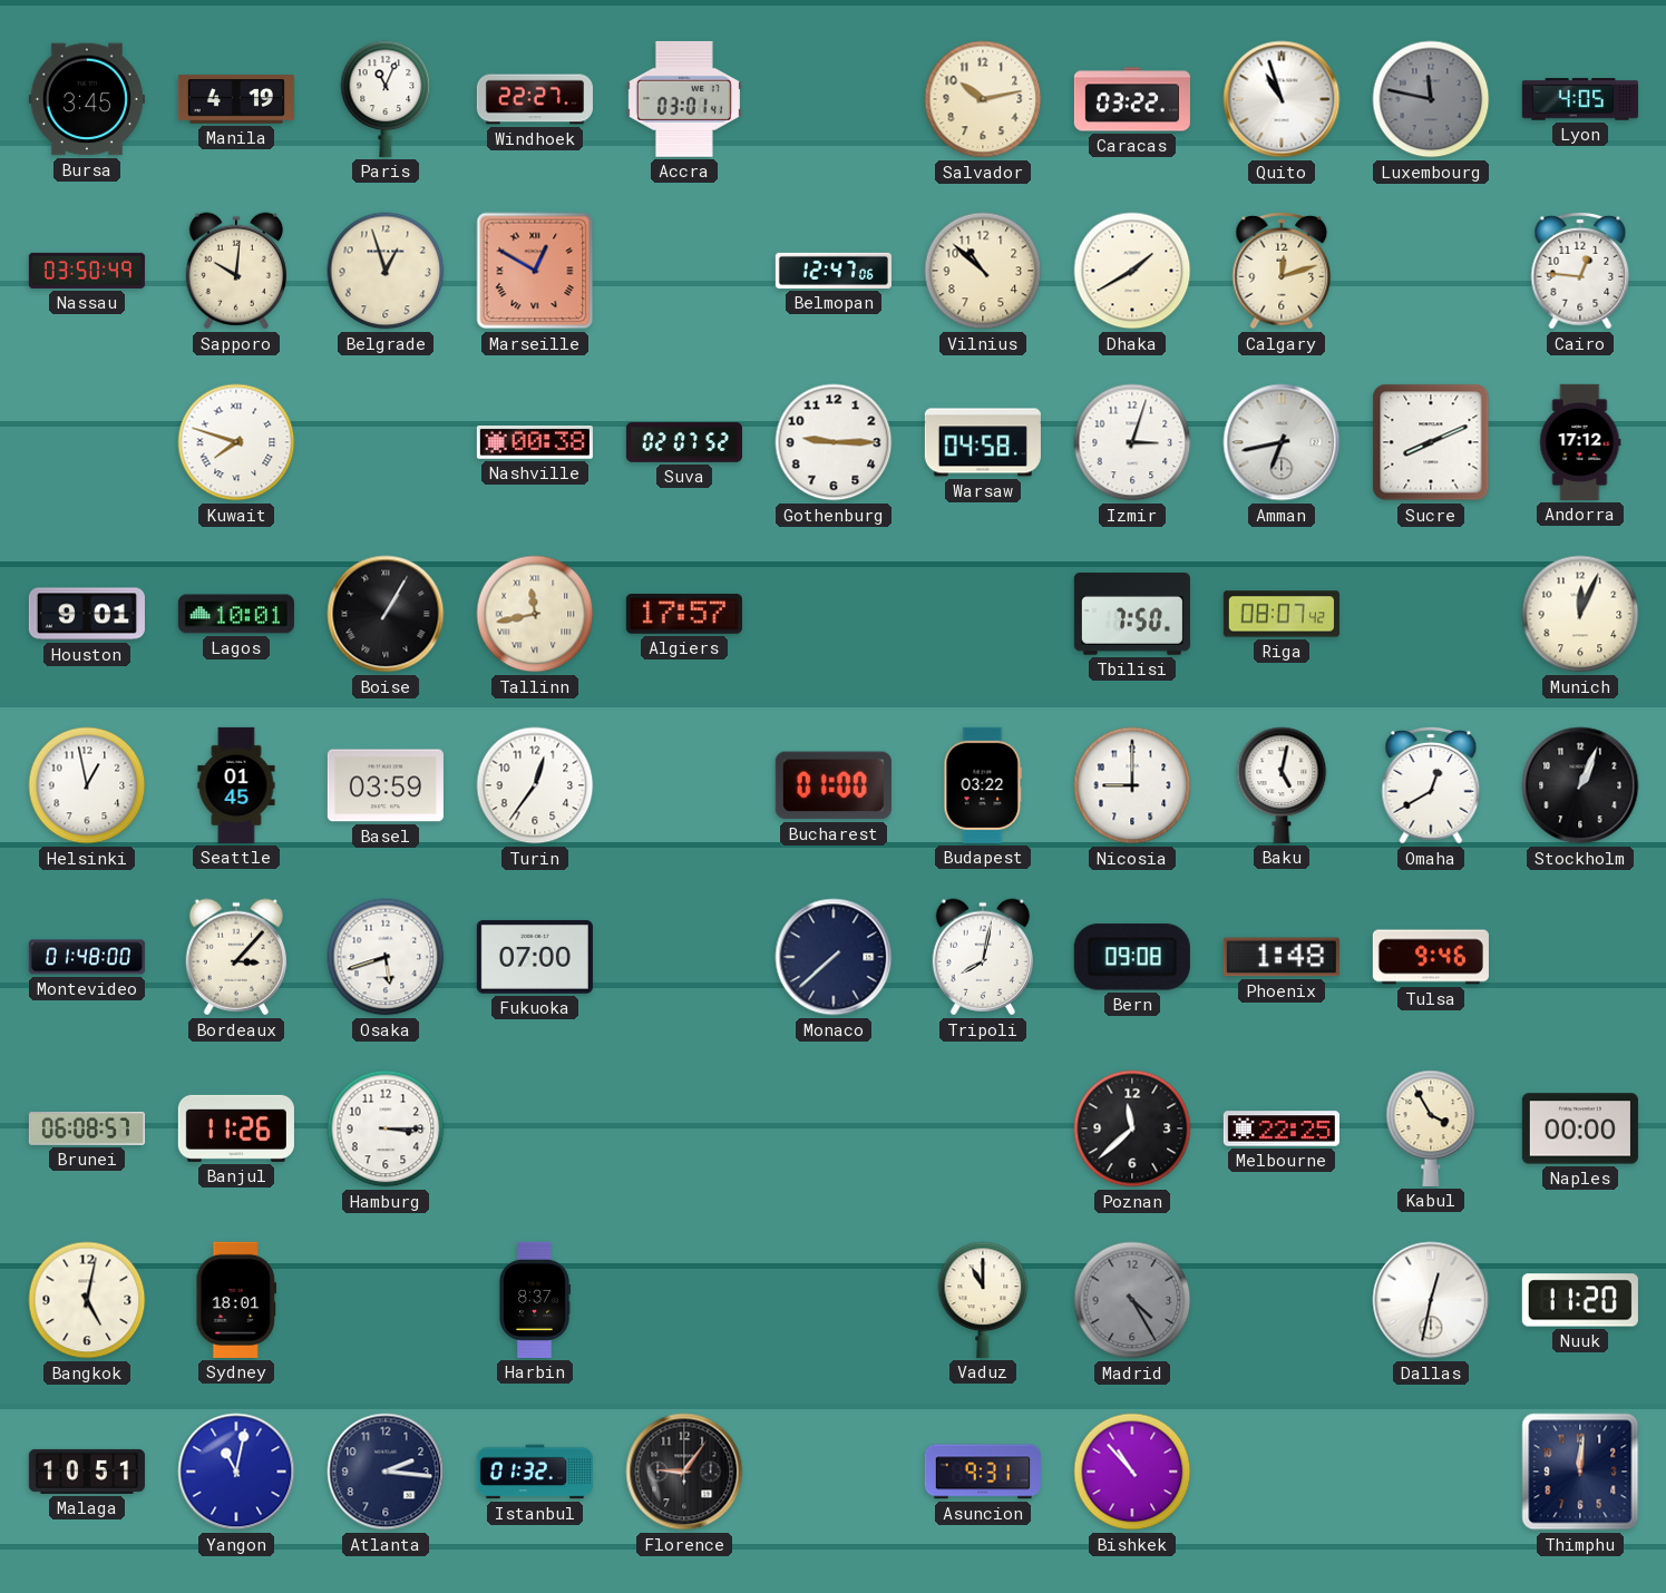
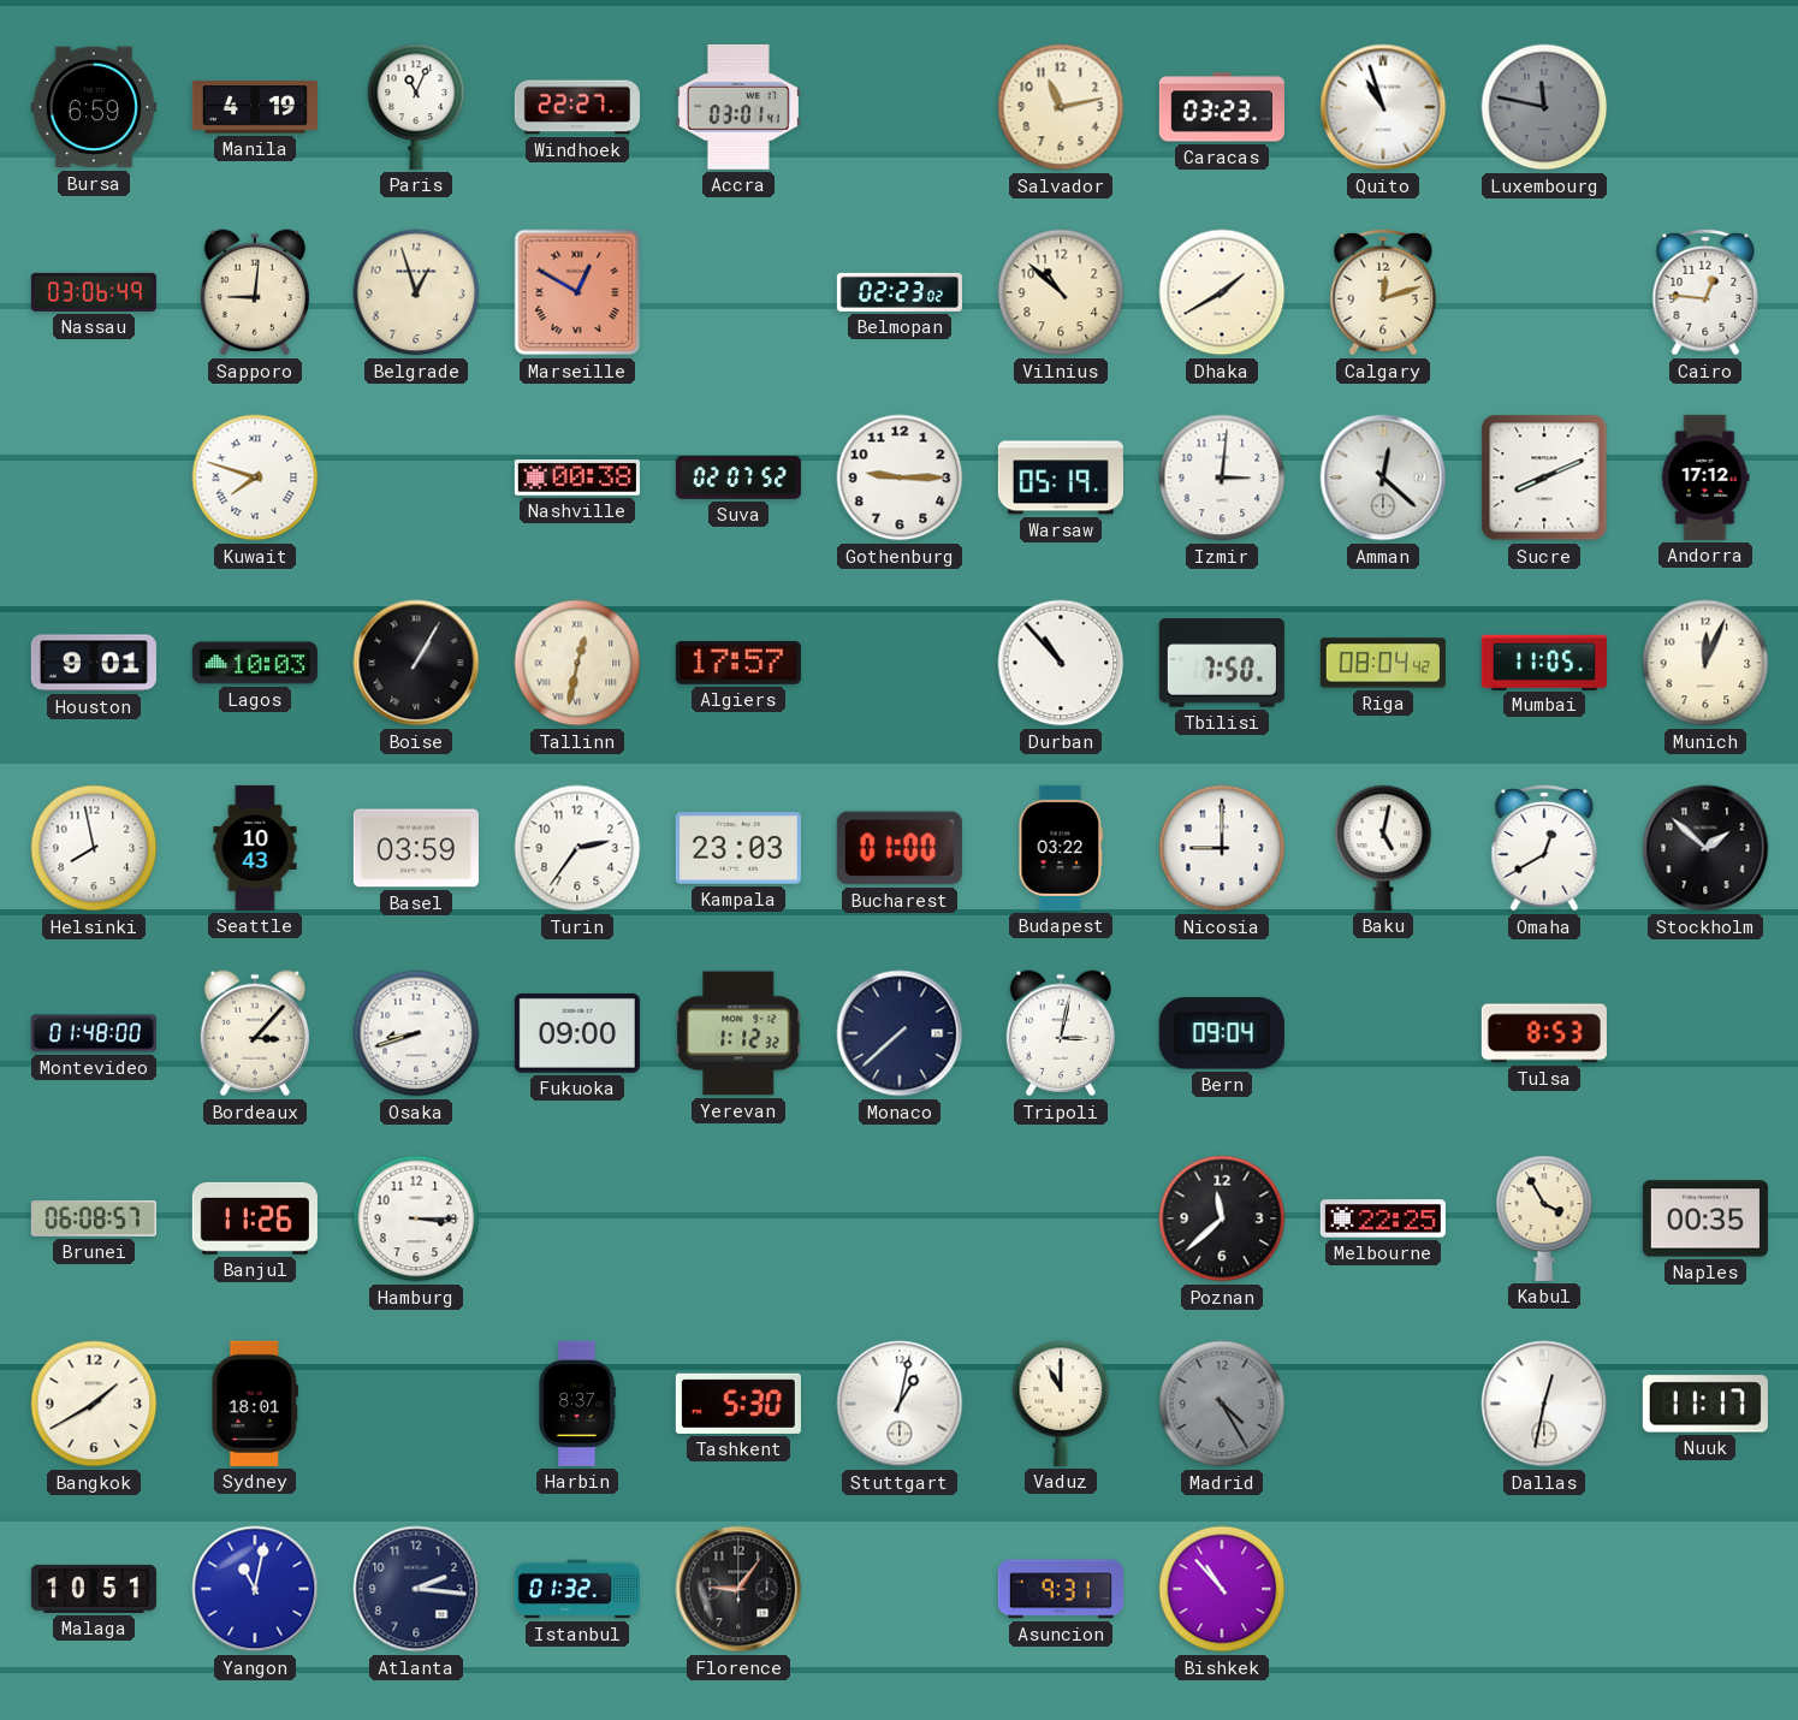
Bursa: 3:45 -> 6:59 (94, 107)
Salvador: 10:13 -> 11:13 (1061, 107)
Caracas: 03:22 -> 03:23 (1222, 107)
Lyon: 4:05 -> none (1580, 99)
Nassau: 03:50 -> 03:06 (94, 292)
Sapporo: 10:01 -> 9:01 (255, 292)
Belmopan: 12:47 -> 02:23 (900, 292)
Warsaw: 04:58 -> 05:19 (1061, 478)
Izmir: 3:03 -> 3:01 (1222, 478)
Amman: 6:43 -> 12:22 (1383, 478)
Lagos: 10:01 -> 10:03 (255, 663)
Tallinn: 11:43 -> 12:32 (577, 663)
Durban: none -> 10:53 (1061, 663)
Riga: 08:07 -> 08:04 (1383, 663)
Mumbai: none -> 11:05 (1544, 662)
Helsinki: 12:58 -> 7:58 (94, 848)
Seattle: 01:45 -> 10:43 (255, 848)
Turin: 12:36 -> 2:36 (577, 848)
Kampala: none -> 23:03 (738, 848)
Stockholm: 1:04 -> 1:52 (1705, 848)
Osaka: 5:42 -> 8:42 (416, 1033)
Fukuoka: 07:00 -> 09:00 (577, 1033)
Yerevan: none -> 1:12 (738, 1033)
Tripoli: 8:02 -> 3:02 (1061, 1033)
Bern: 09:08 -> 09:04 (1222, 1033)
Phoenix: 1:48 -> none (1282, 957)
Tulsa: 9:46 -> 8:53 (1544, 1033)
Naples: 00:00 -> 00:35 (1705, 1218)
Bangkok: 5:02 -> 1:40 (94, 1404)
Tashkent: none -> 5:30 (738, 1404)
Stuttgart: none -> 1:02 (900, 1404)
Nuuk: 11:20 -> 11:17 (1705, 1404)
Thimphu: 12:01 -> none (1580, 1472)
